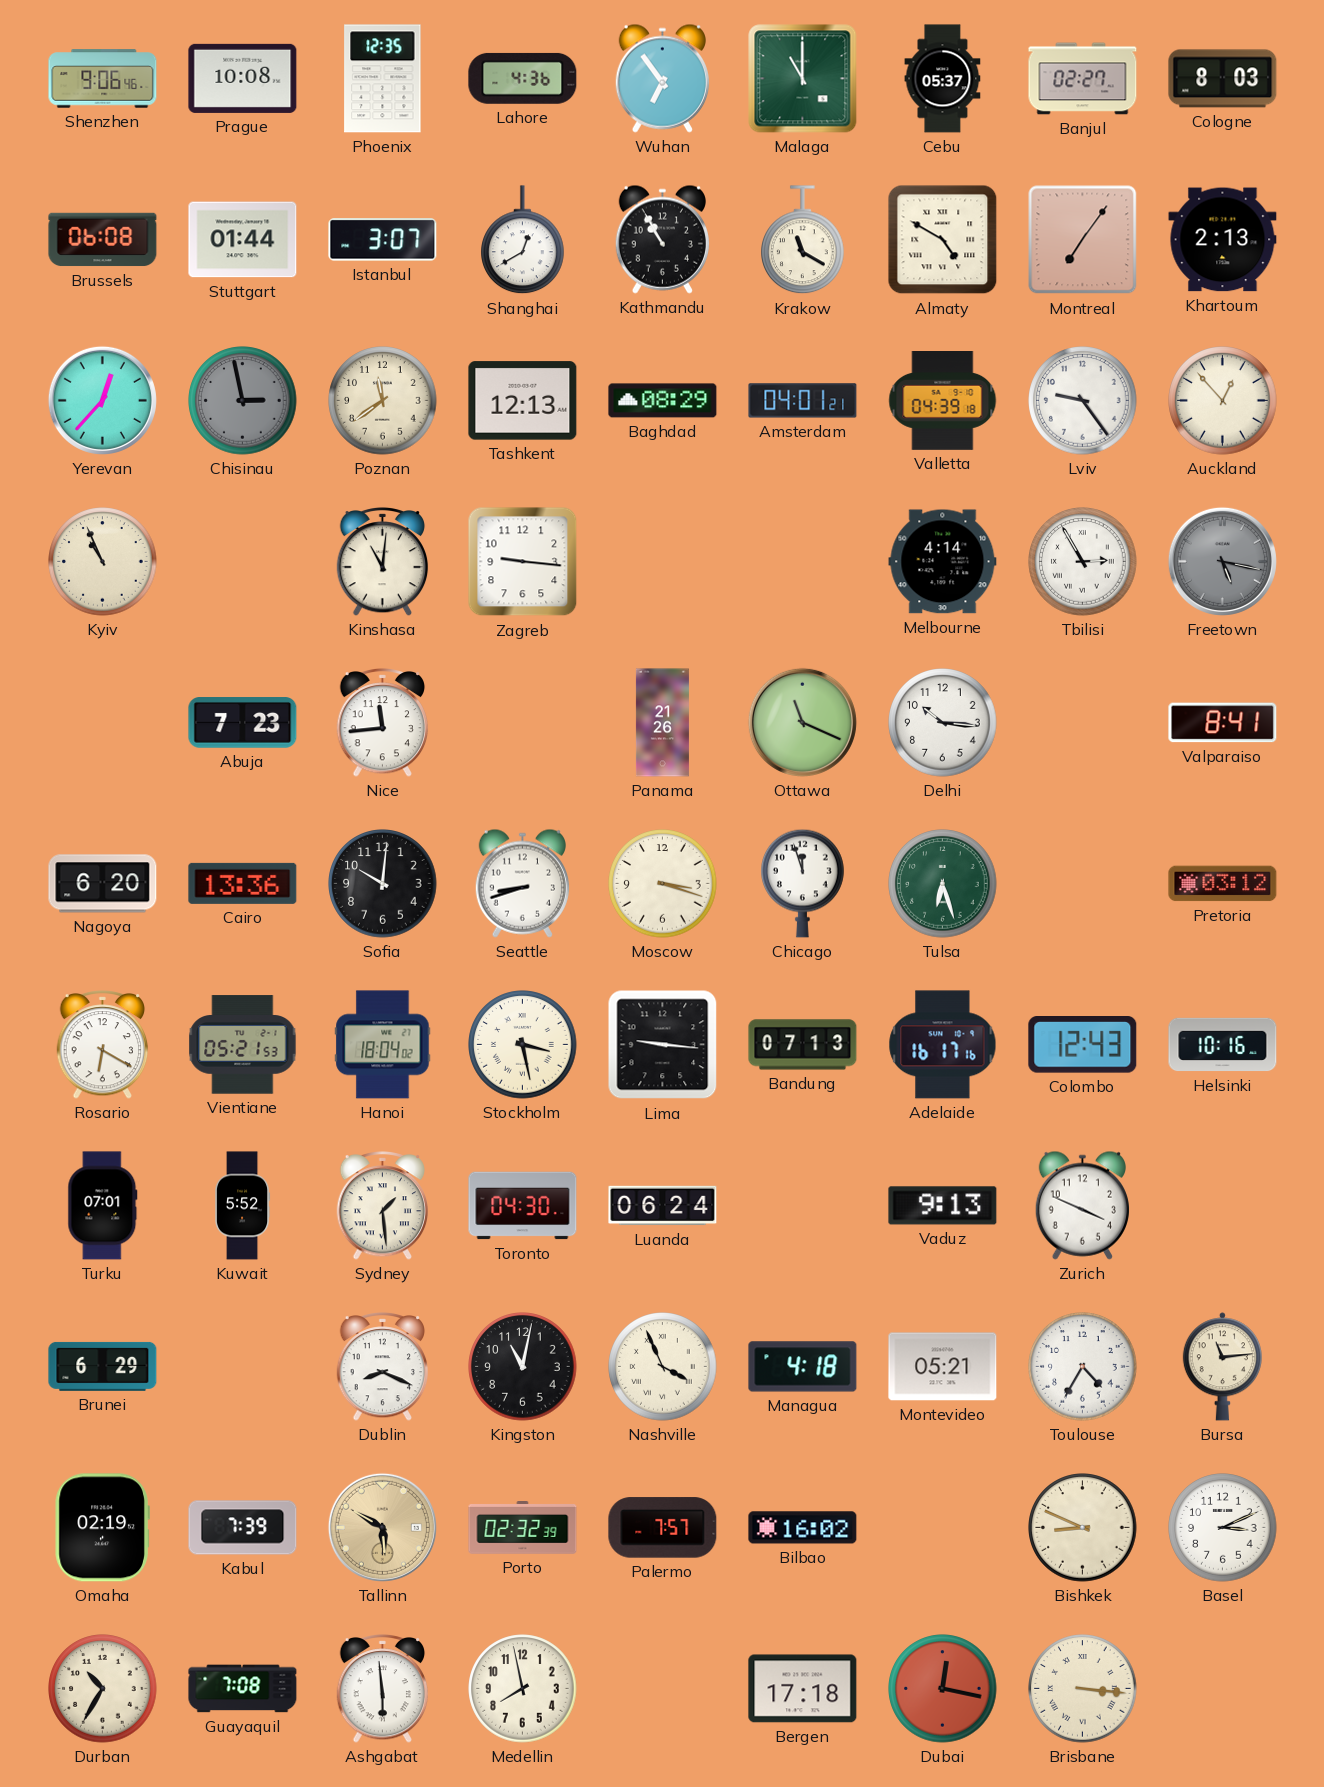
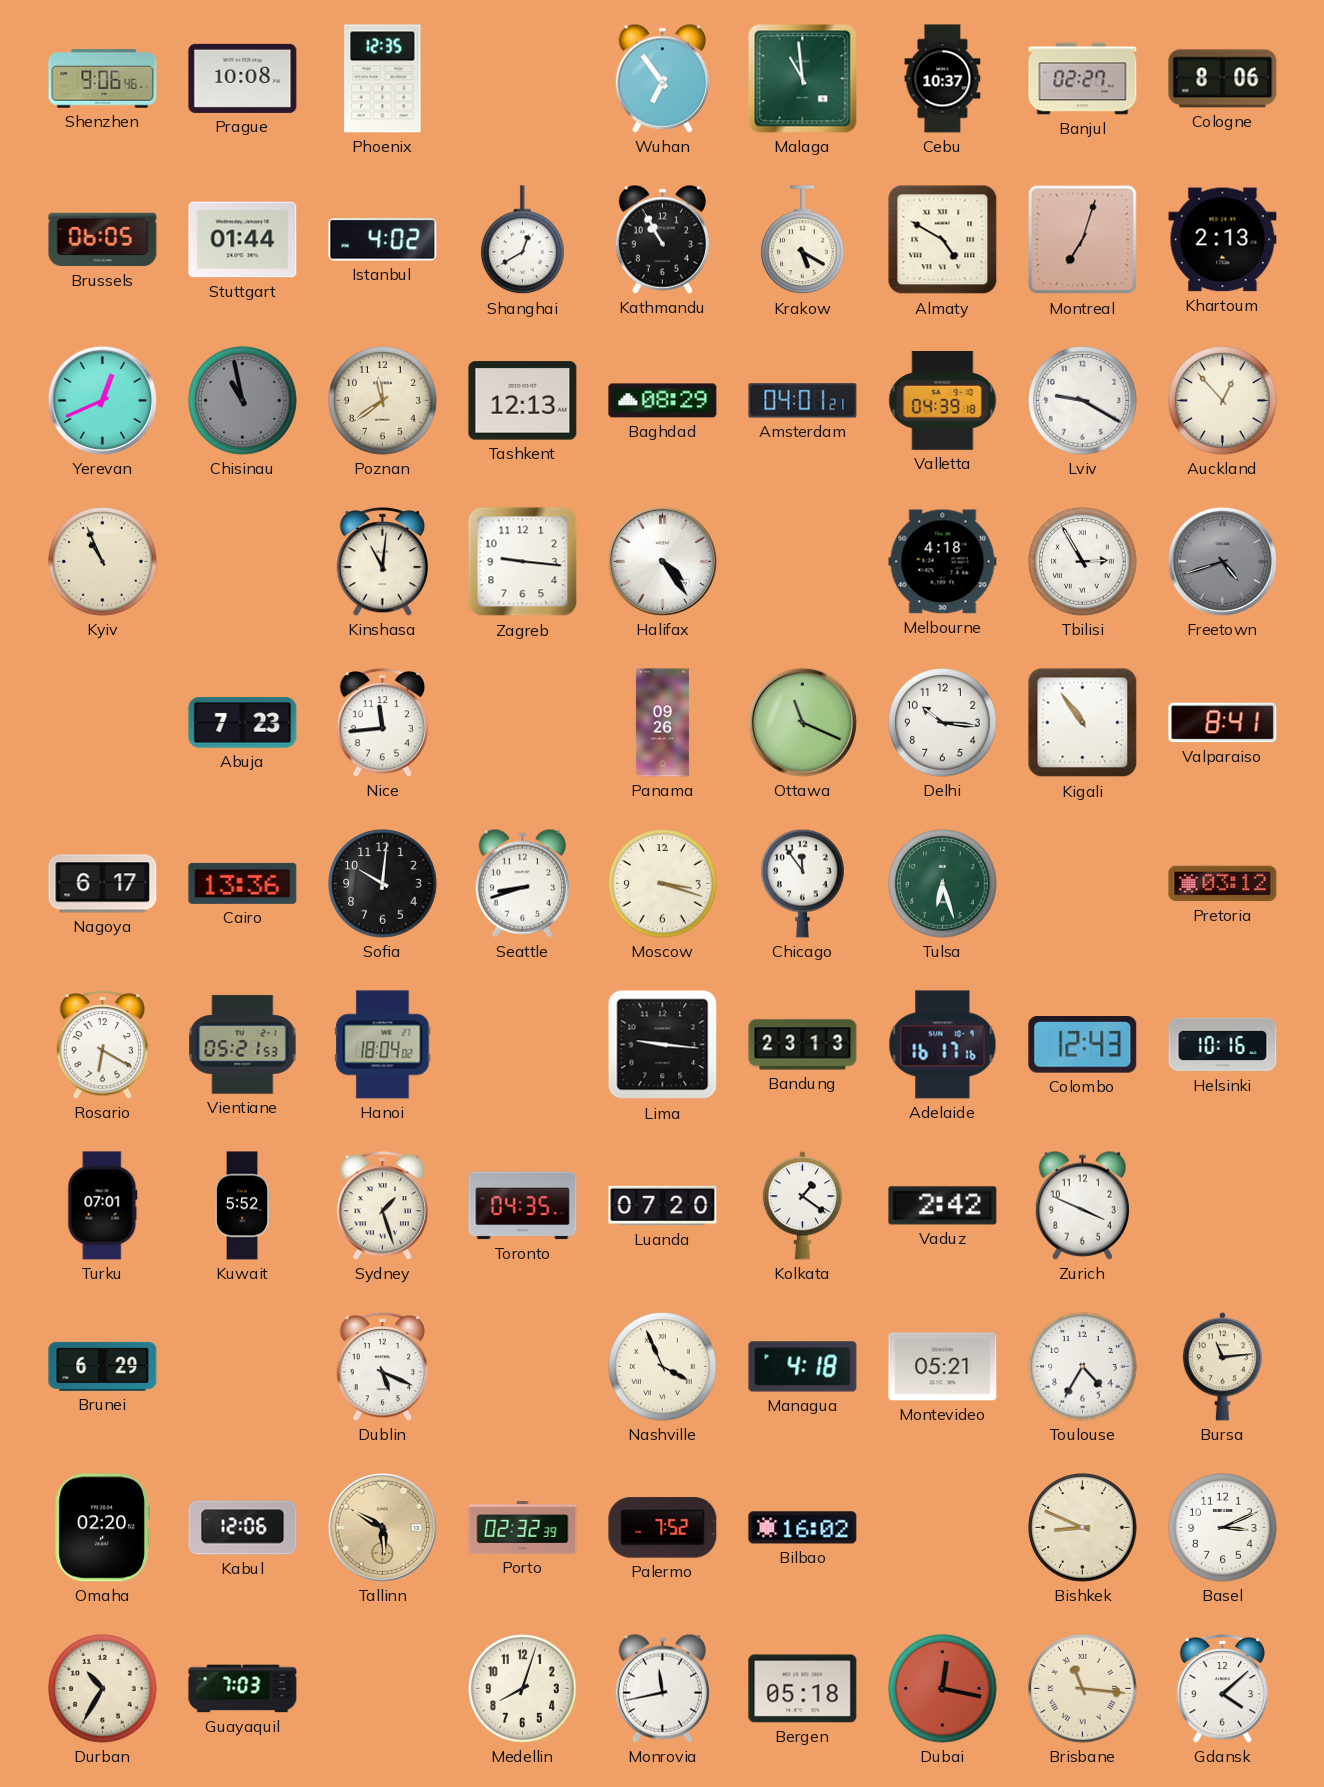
Lahore: 4:36 -> none (523, 78)
Malaga: 11:00 -> 10:59 (803, 79)
Cebu: 05:37 -> 10:37 (943, 79)
Cologne: 8:03 -> 8:06 (1223, 79)
Brussels: 06:08 -> 06:05 (103, 240)
Istanbul: 3:07 -> 4:02 (383, 240)
Krakow: 11:20 -> 5:20 (803, 240)
Montreal: 7:06 -> 7:03 (1083, 240)
Yerevan: 12:37 -> 12:41 (102, 400)
Chisinau: 2:58 -> 10:58 (243, 401)
Lviv: 9:24 -> 9:20 (1083, 401)
Halifax: none -> 4:24 (662, 561)
Melbourne: 4:14 -> 4:18 (943, 562)
Freetown: 5:17 -> 4:42 (1222, 561)
Panama: 21:26 -> 09:26 (662, 723)
Kigali: none -> 10:54 (1083, 723)
Nagoya: 6:20 -> 6:17 (103, 884)
Chicago: 11:57 -> 11:54 (803, 883)
Stockholm: 3:28 -> none (523, 1045)
Bandung: 07:13 -> 23:13 (803, 1045)
Sydney: 1:29 -> 1:27 (383, 1206)
Toronto: 04:30 -> 04:35 (523, 1206)
Luanda: 06:24 -> 07:20 (663, 1206)
Kolkata: none -> 1:21 (802, 1206)
Vaduz: 9:13 -> 2:42 (943, 1206)
Dublin: 8:19 -> 5:19 (383, 1367)
Kingston: 11:02 -> none (523, 1367)
Omaha: 02:19 -> 02:20 (102, 1528)
Kabul: 7:39 -> 12:06 (243, 1528)
Palermo: 7:57 -> 7:52 (663, 1528)
Guayaquil: 7:08 -> 7:03 (243, 1689)
Ashgabat: 5:59 -> none (383, 1689)
Medellin: 7:58 -> 8:03 (523, 1689)
Monrovia: none -> 11:43 (662, 1688)
Bergen: 17:18 -> 05:18 (803, 1689)
Brisbane: 3:16 -> 11:16 (1083, 1689)
Gdansk: none -> 4:08 (1223, 1689)
